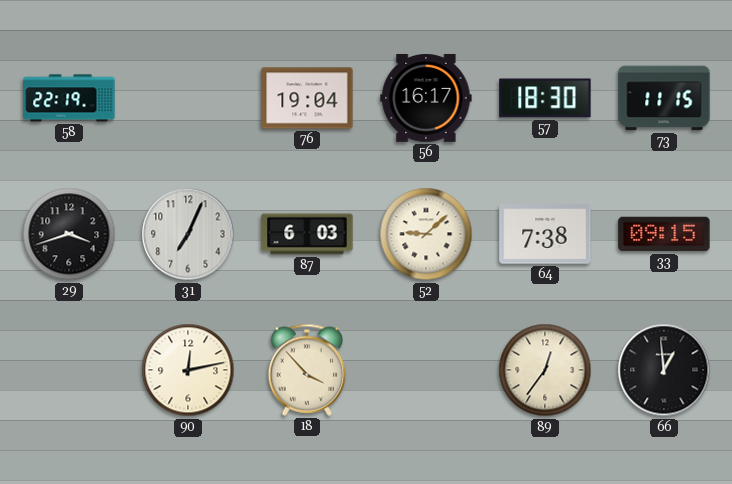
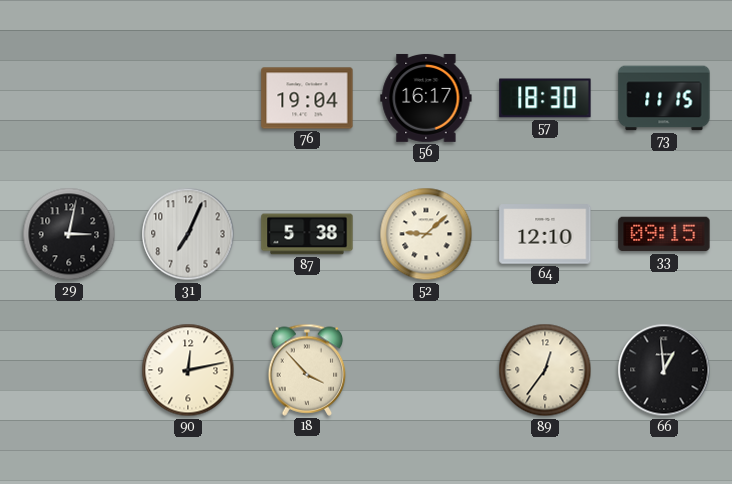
58: 22:19 -> none (69, 98)
29: 3:42 -> 3:02 (69, 234)
87: 6:03 -> 5:38 (307, 234)
64: 7:38 -> 12:10 (545, 234)
